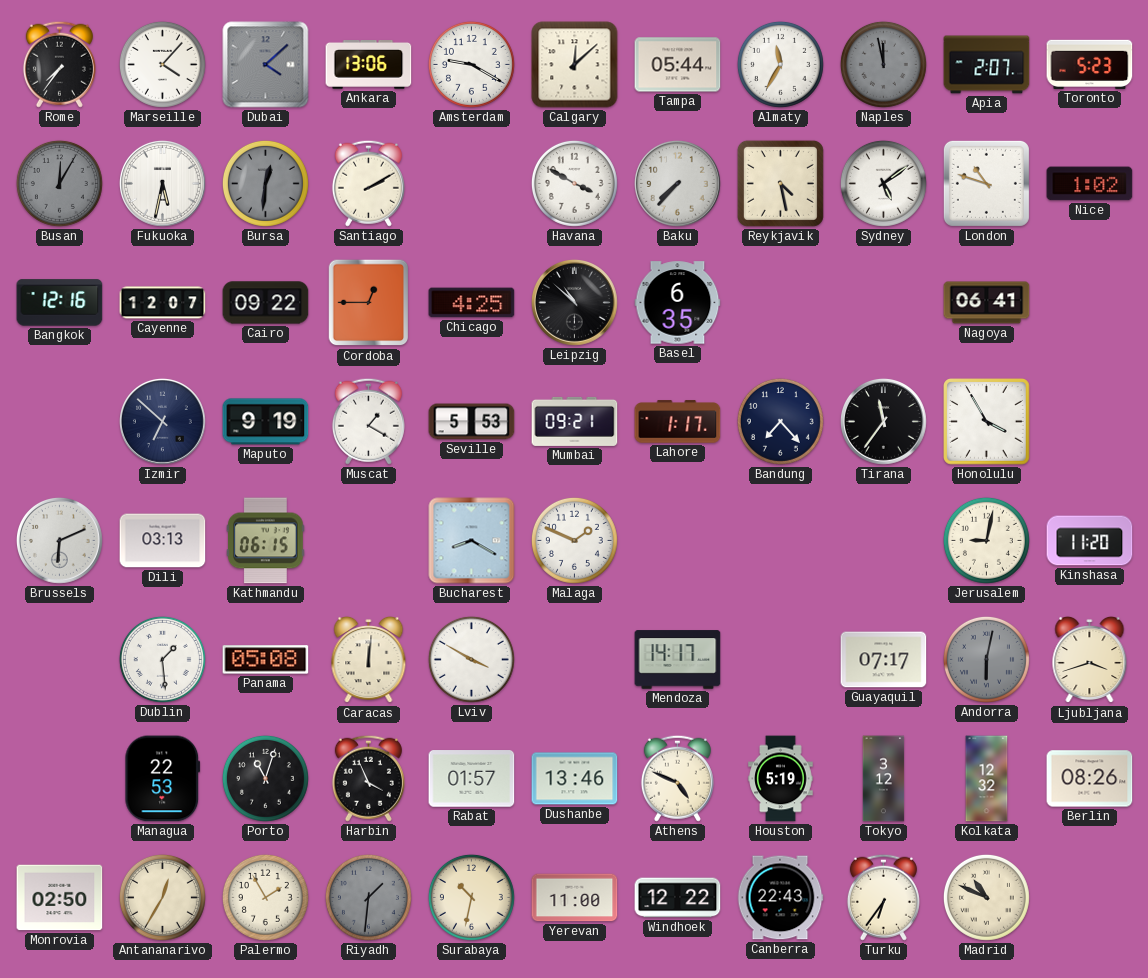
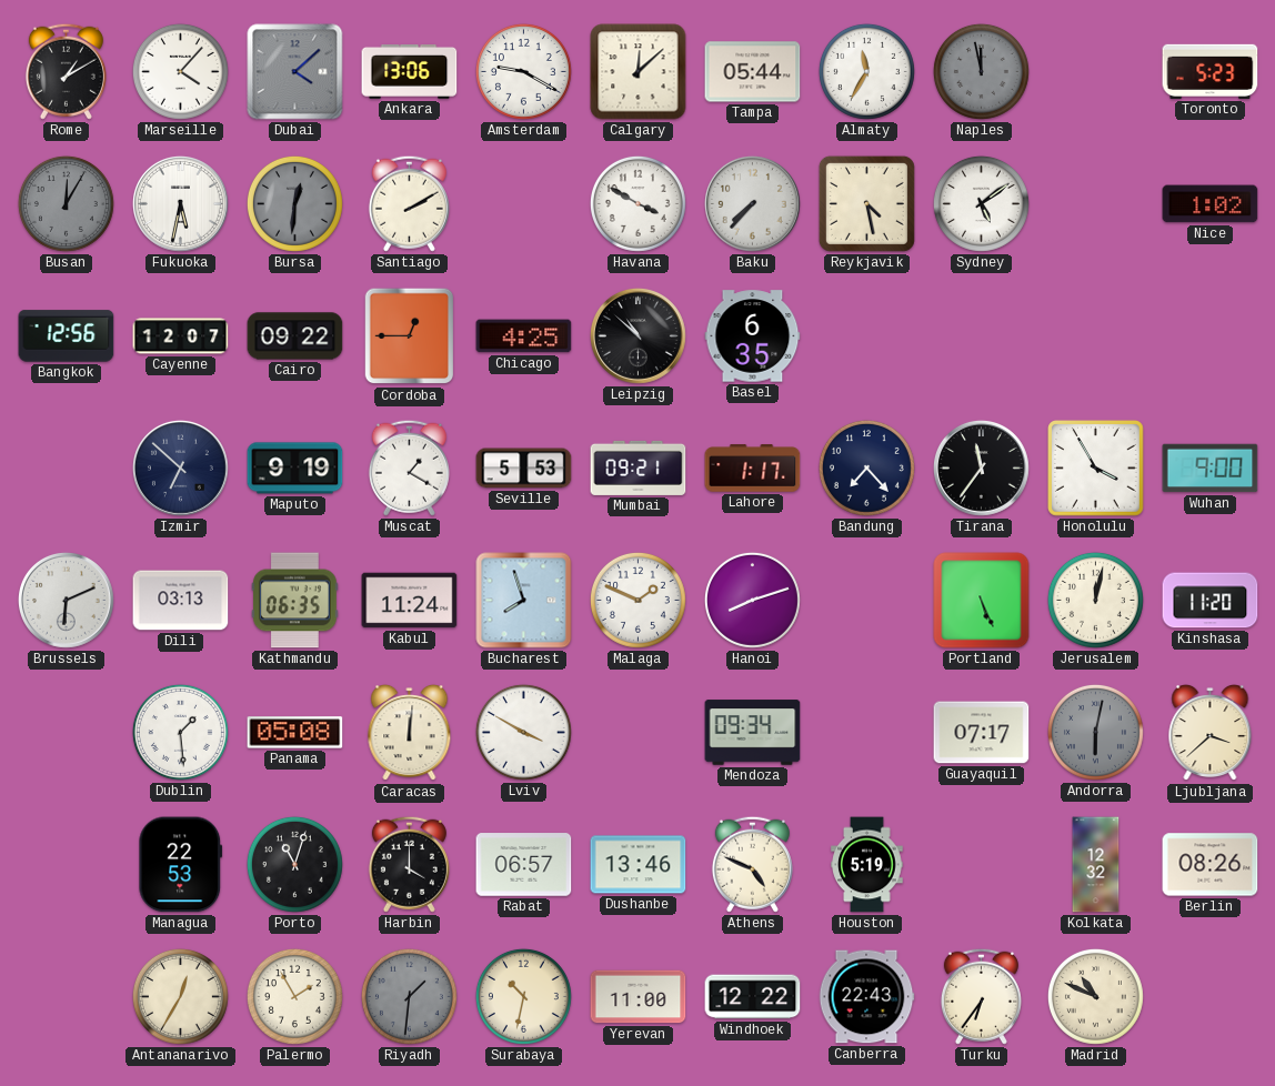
Rome: 7:36 -> 1:10 (66, 71)
Apia: 2:07 -> none (987, 65)
London: 10:48 -> none (986, 183)
Bangkok: 12:16 -> 12:56 (67, 336)
Nagoya: 06:41 -> none (987, 303)
Wuhan: none -> 9:00 (1211, 469)
Kathmandu: 06:15 -> 06:35 (295, 601)
Kabul: none -> 11:24 (410, 601)
Bucharest: 8:20 -> 7:57 (524, 601)
Hanoi: none -> 8:12 (752, 600)
Portland: none -> 5:26 (982, 601)
Jerusalem: 9:02 -> 12:02 (1095, 600)
Mendoza: 14:17 -> 09:34 (753, 733)
Ljubljana: 3:42 -> 3:38 (1211, 733)
Harbin: 3:56 -> 4:00 (409, 864)
Rabat: 01:57 -> 06:57 (524, 865)
Tokyo: 3:12 -> none (884, 779)
Monrovia: 02:50 -> none (60, 898)
